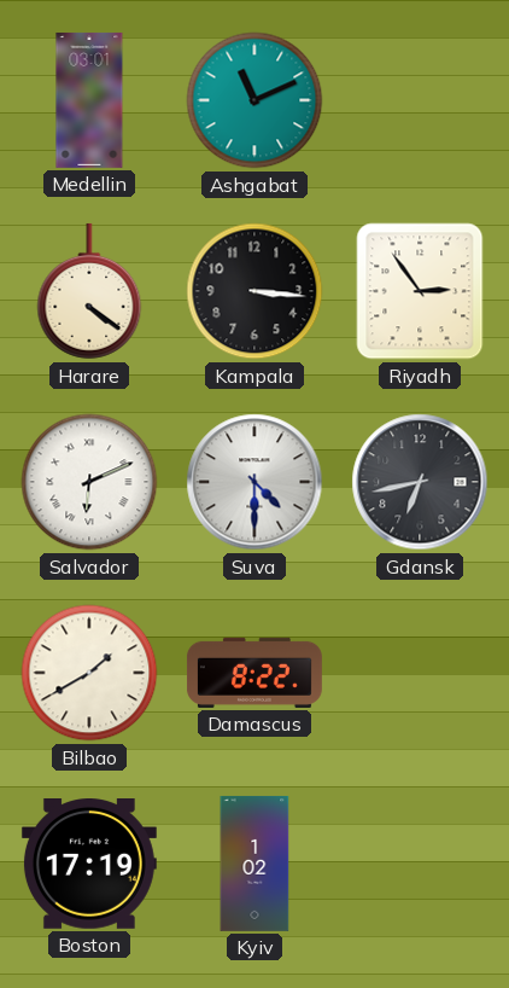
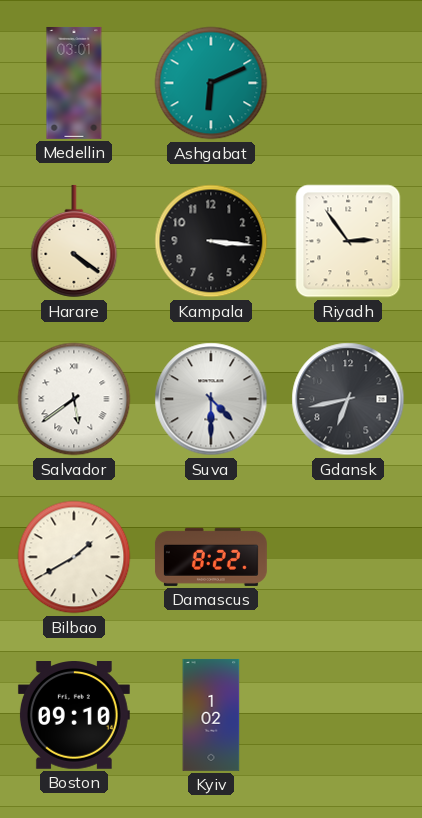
Ashgabat: 11:11 -> 6:11 (211, 83)
Salvador: 6:11 -> 5:39 (74, 399)
Boston: 17:19 -> 09:10 (74, 716)
